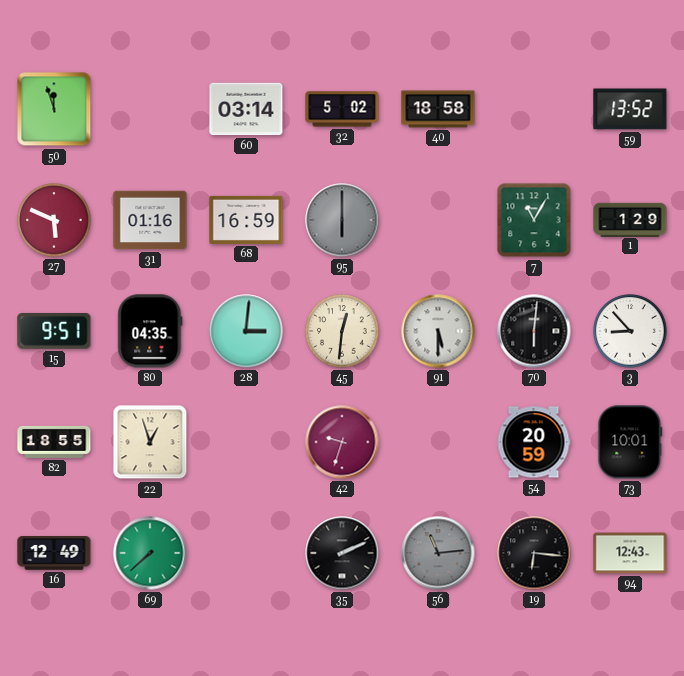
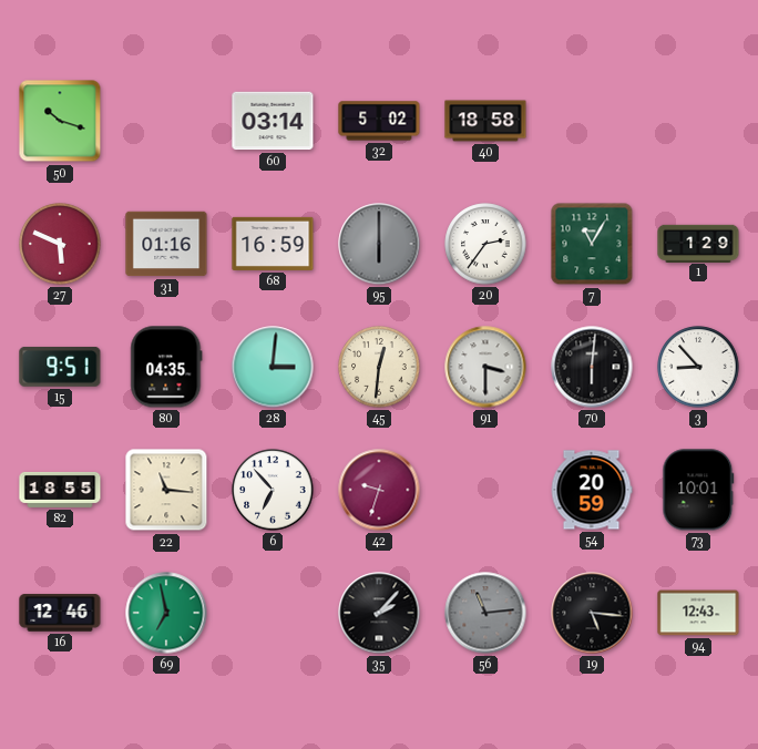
50: 11:57 -> 10:18 (60, 121)
59: 13:52 -> none (630, 109)
20: none -> 2:36 (485, 244)
91: 5:30 -> 3:30 (485, 367)
22: 12:57 -> 11:16 (166, 490)
6: none -> 6:53 (273, 490)
16: 12:49 -> 12:46 (60, 613)
69: 7:38 -> 6:58 (166, 613)
35: 2:11 -> 2:07 (379, 613)
19: 6:16 -> 5:16 (592, 613)
